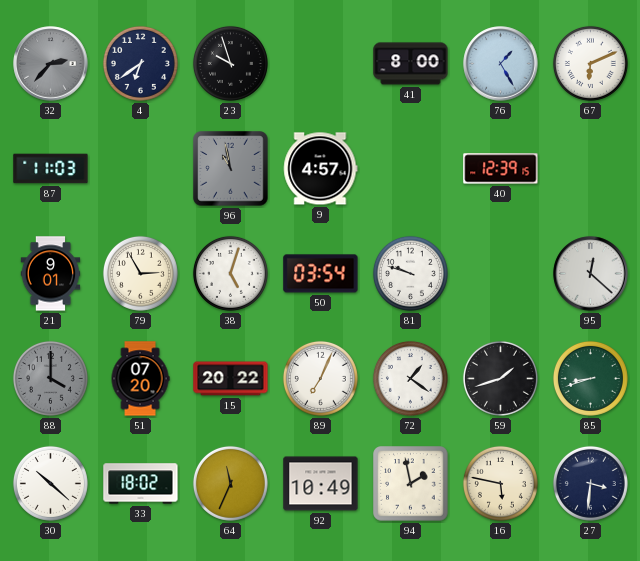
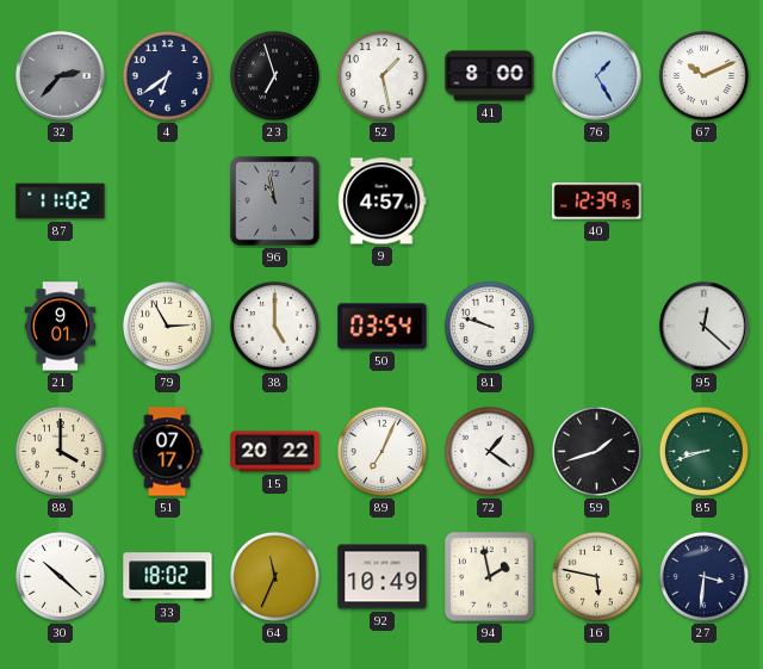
23: 9:57 -> 6:57 (274, 75)
52: none -> 1:28 (381, 75)
67: 6:11 -> 10:11 (703, 75)
87: 11:03 -> 11:02 (61, 202)
38: 5:03 -> 5:00 (274, 326)
88 dial: grey -> cream (60, 451)
51: 07:20 -> 07:17 (167, 452)
